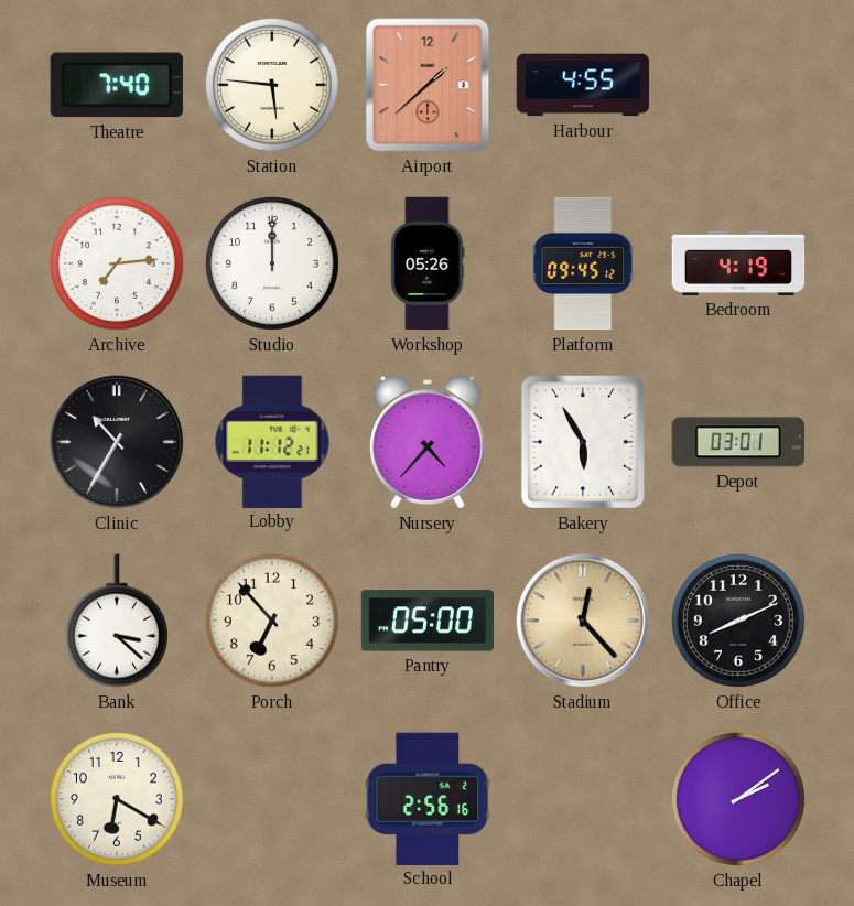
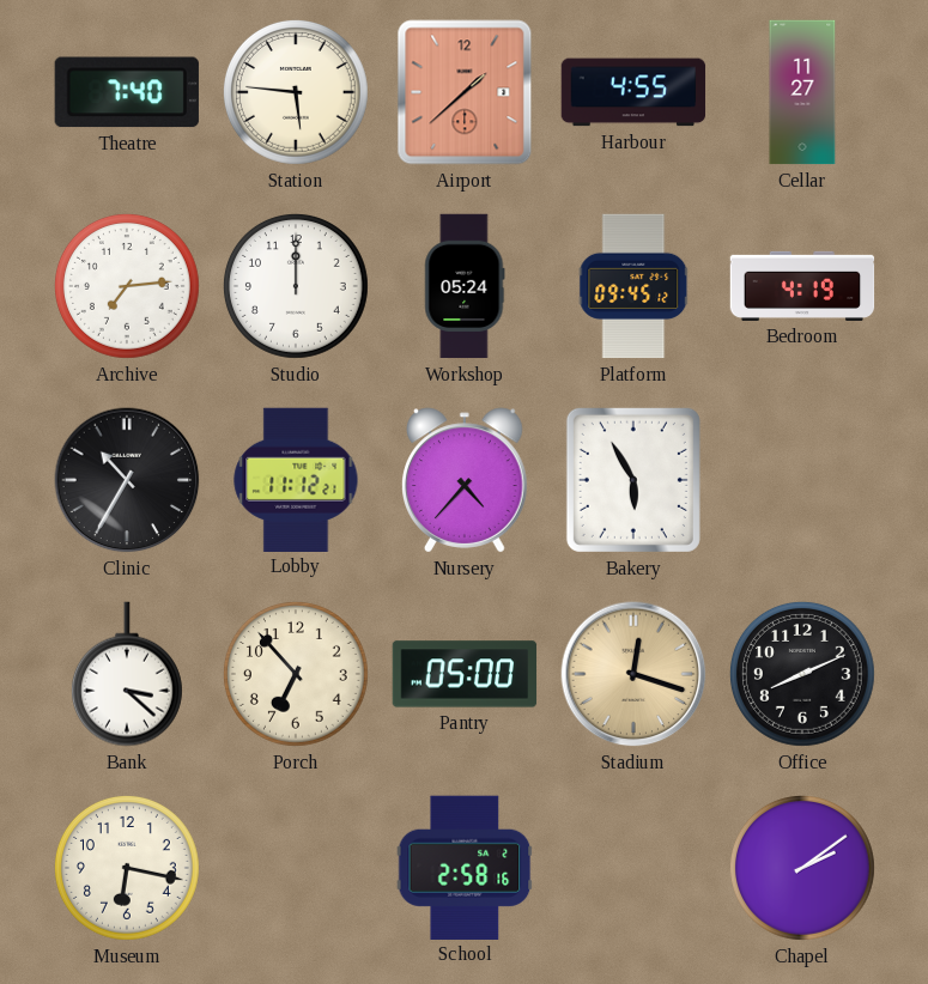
Cellar: none -> 11:27 (802, 92)
Workshop: 05:26 -> 05:24 (465, 286)
Depot: 03:01 -> none (737, 442)
Stadium: 12:23 -> 12:18 (633, 674)
Museum: 6:20 -> 6:17 (127, 868)
School: 2:56 -> 2:58 (465, 867)
